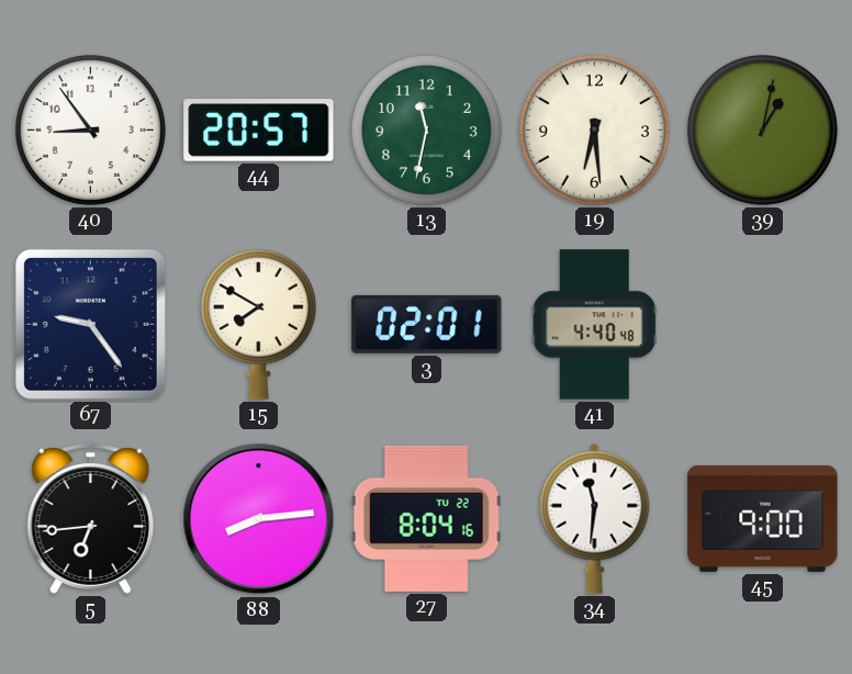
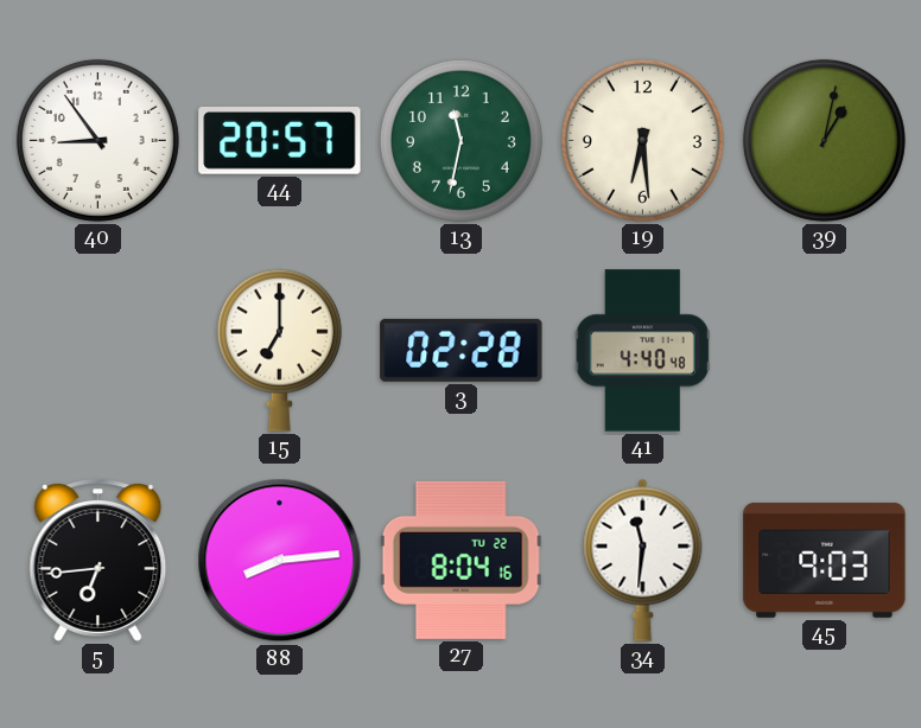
67: 9:24 -> none (90, 324)
15: 7:50 -> 7:00 (279, 350)
3: 02:01 -> 02:28 (462, 350)
45: 9:00 -> 9:03 (825, 560)
